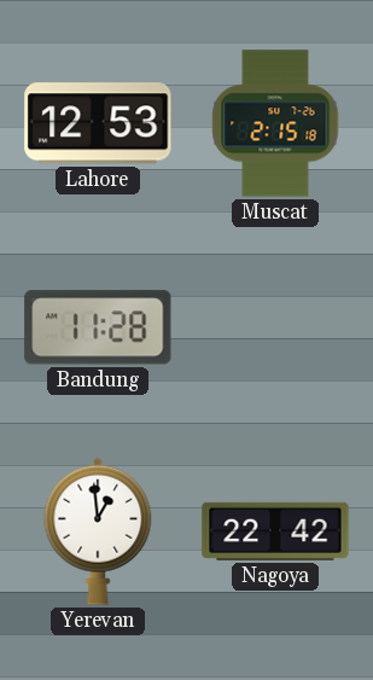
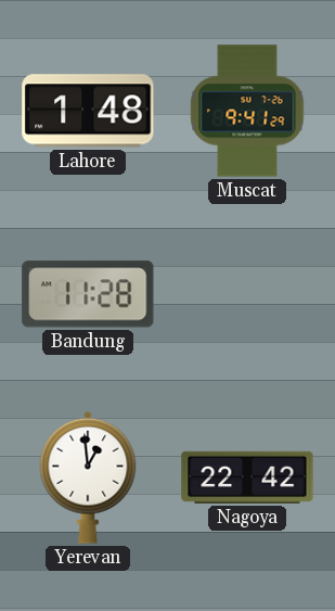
Lahore: 12:53 -> 1:48 (88, 111)
Muscat: 2:15 -> 9:41 (247, 111)
